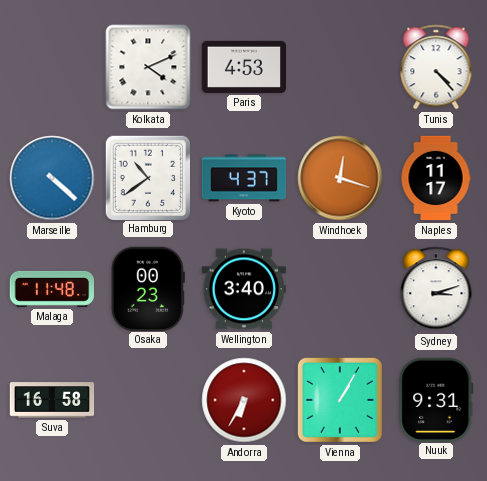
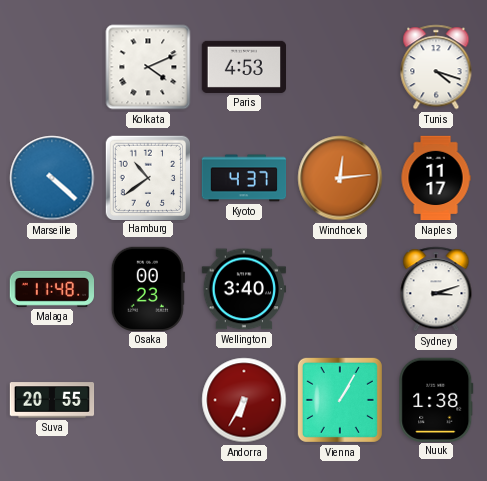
Tunis: 4:23 -> 4:18 (436, 67)
Windhoek: 12:18 -> 12:14 (340, 178)
Suva: 16:58 -> 20:55 (52, 400)
Nuuk: 9:31 -> 1:38 (436, 399)
